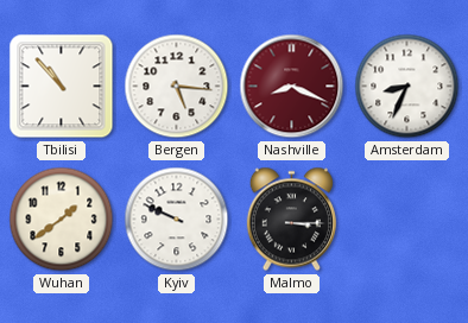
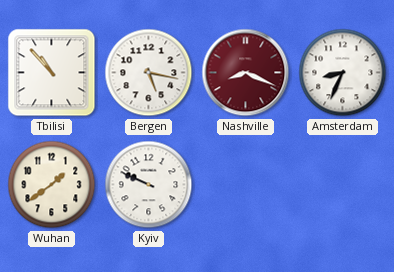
Bergen: 5:16 -> 5:17 (149, 73)
Malmo: 3:15 -> none (291, 220)
